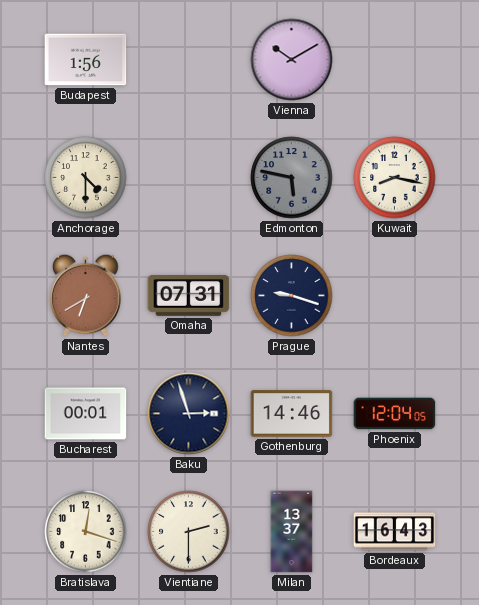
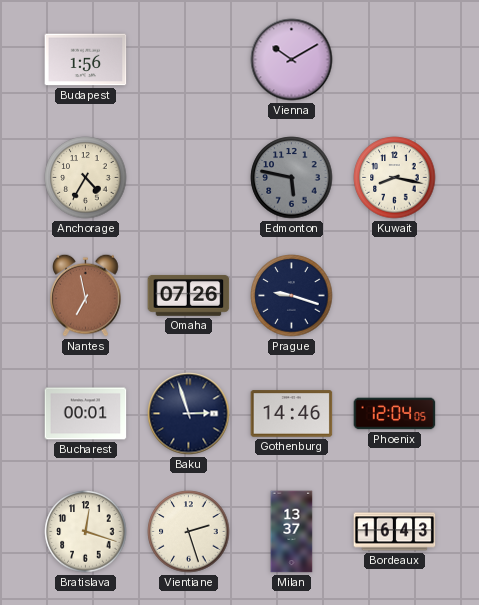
Anchorage: 4:30 -> 4:35 (86, 178)
Nantes: 6:40 -> 6:58 (86, 295)
Omaha: 07:31 -> 07:26 (189, 296)
Vientiane: 2:30 -> 2:27 (189, 532)
